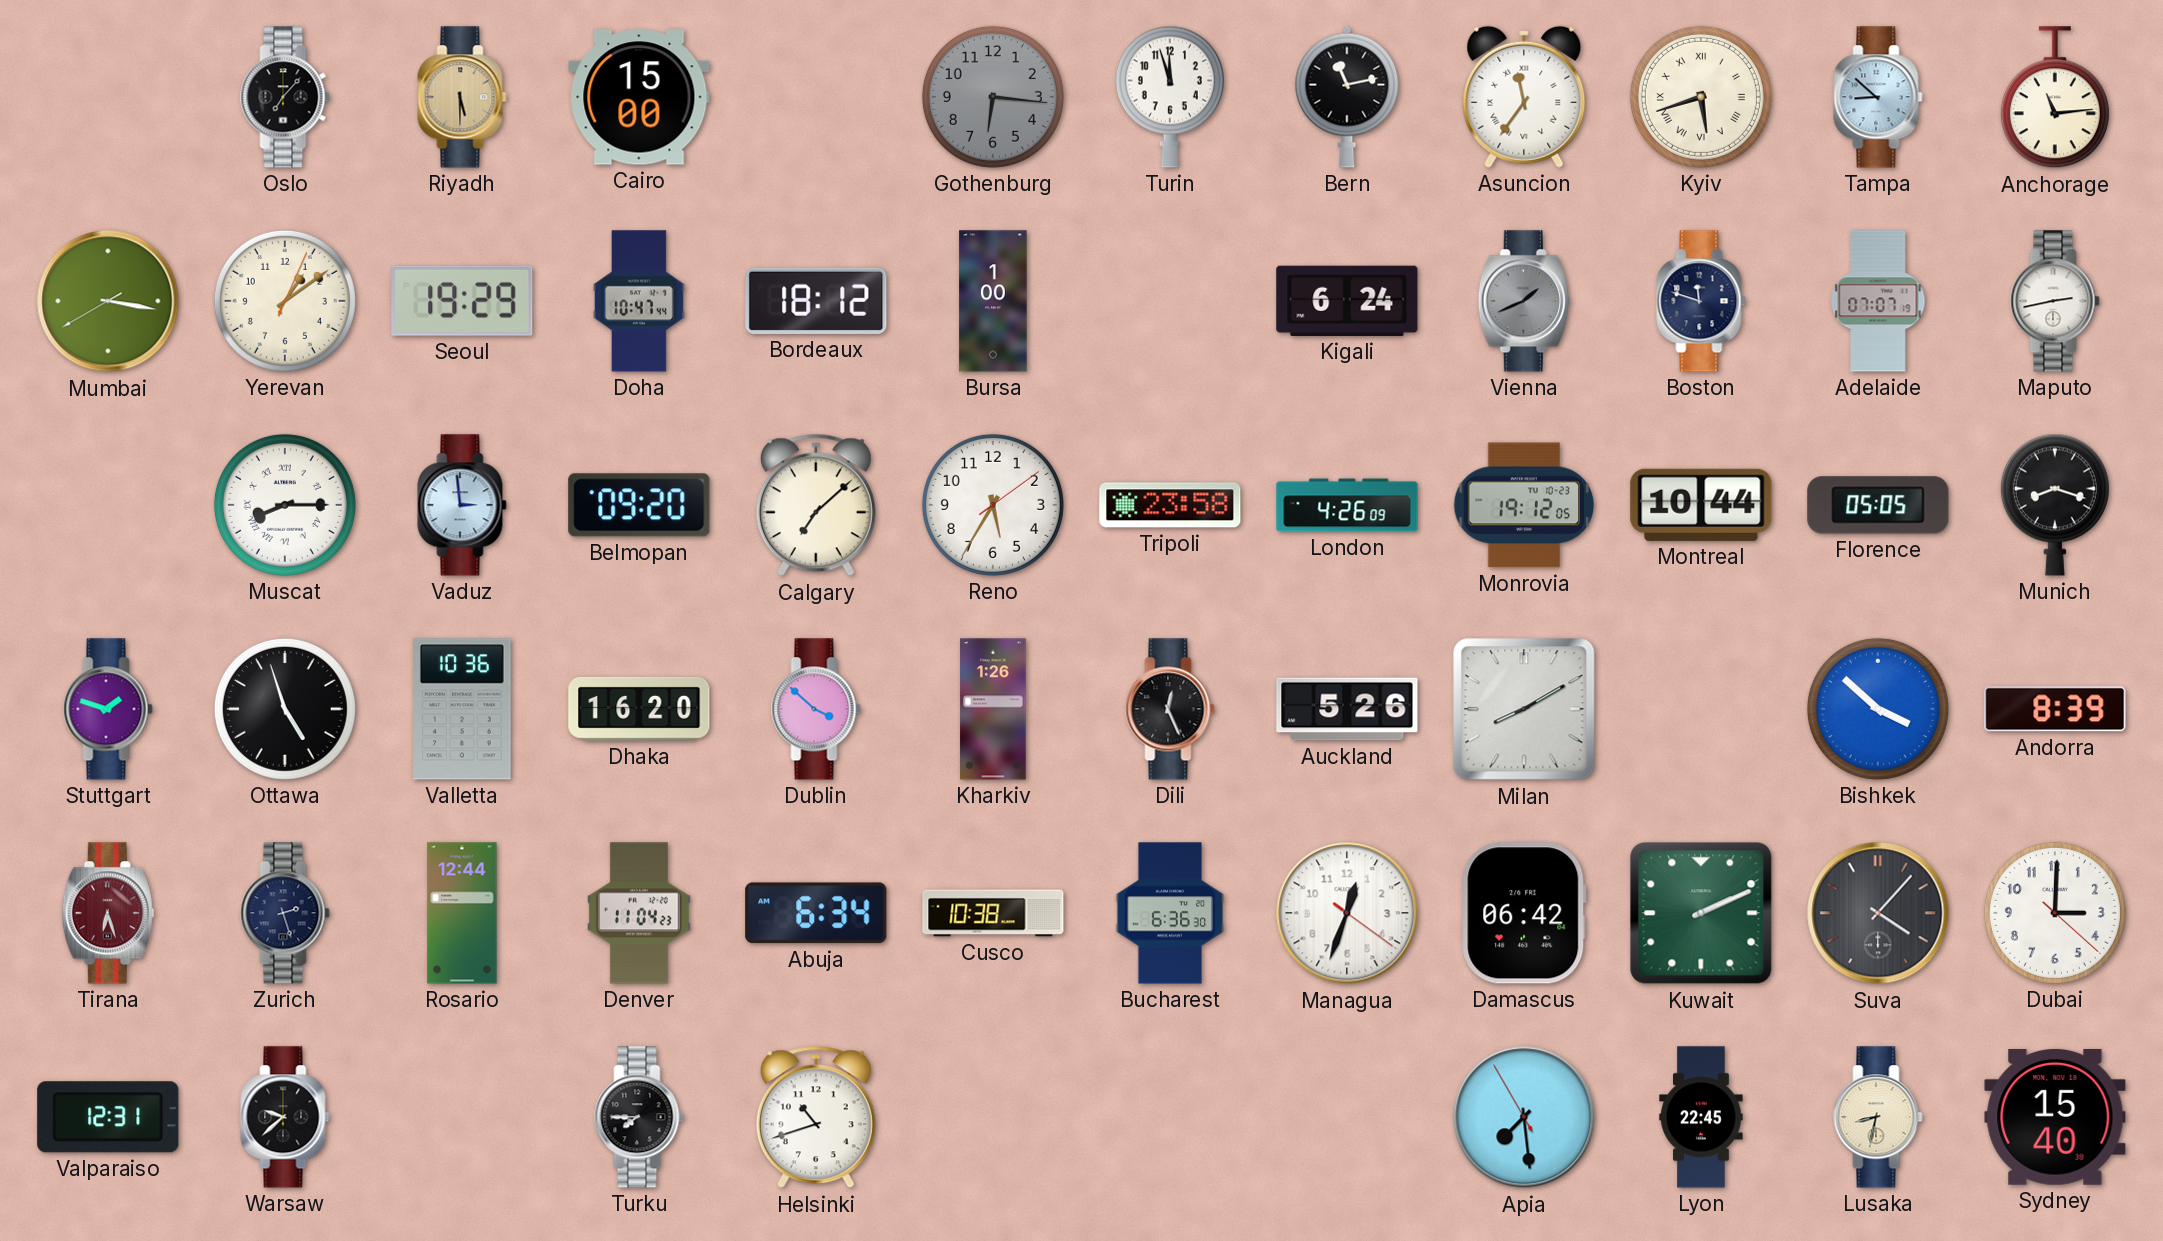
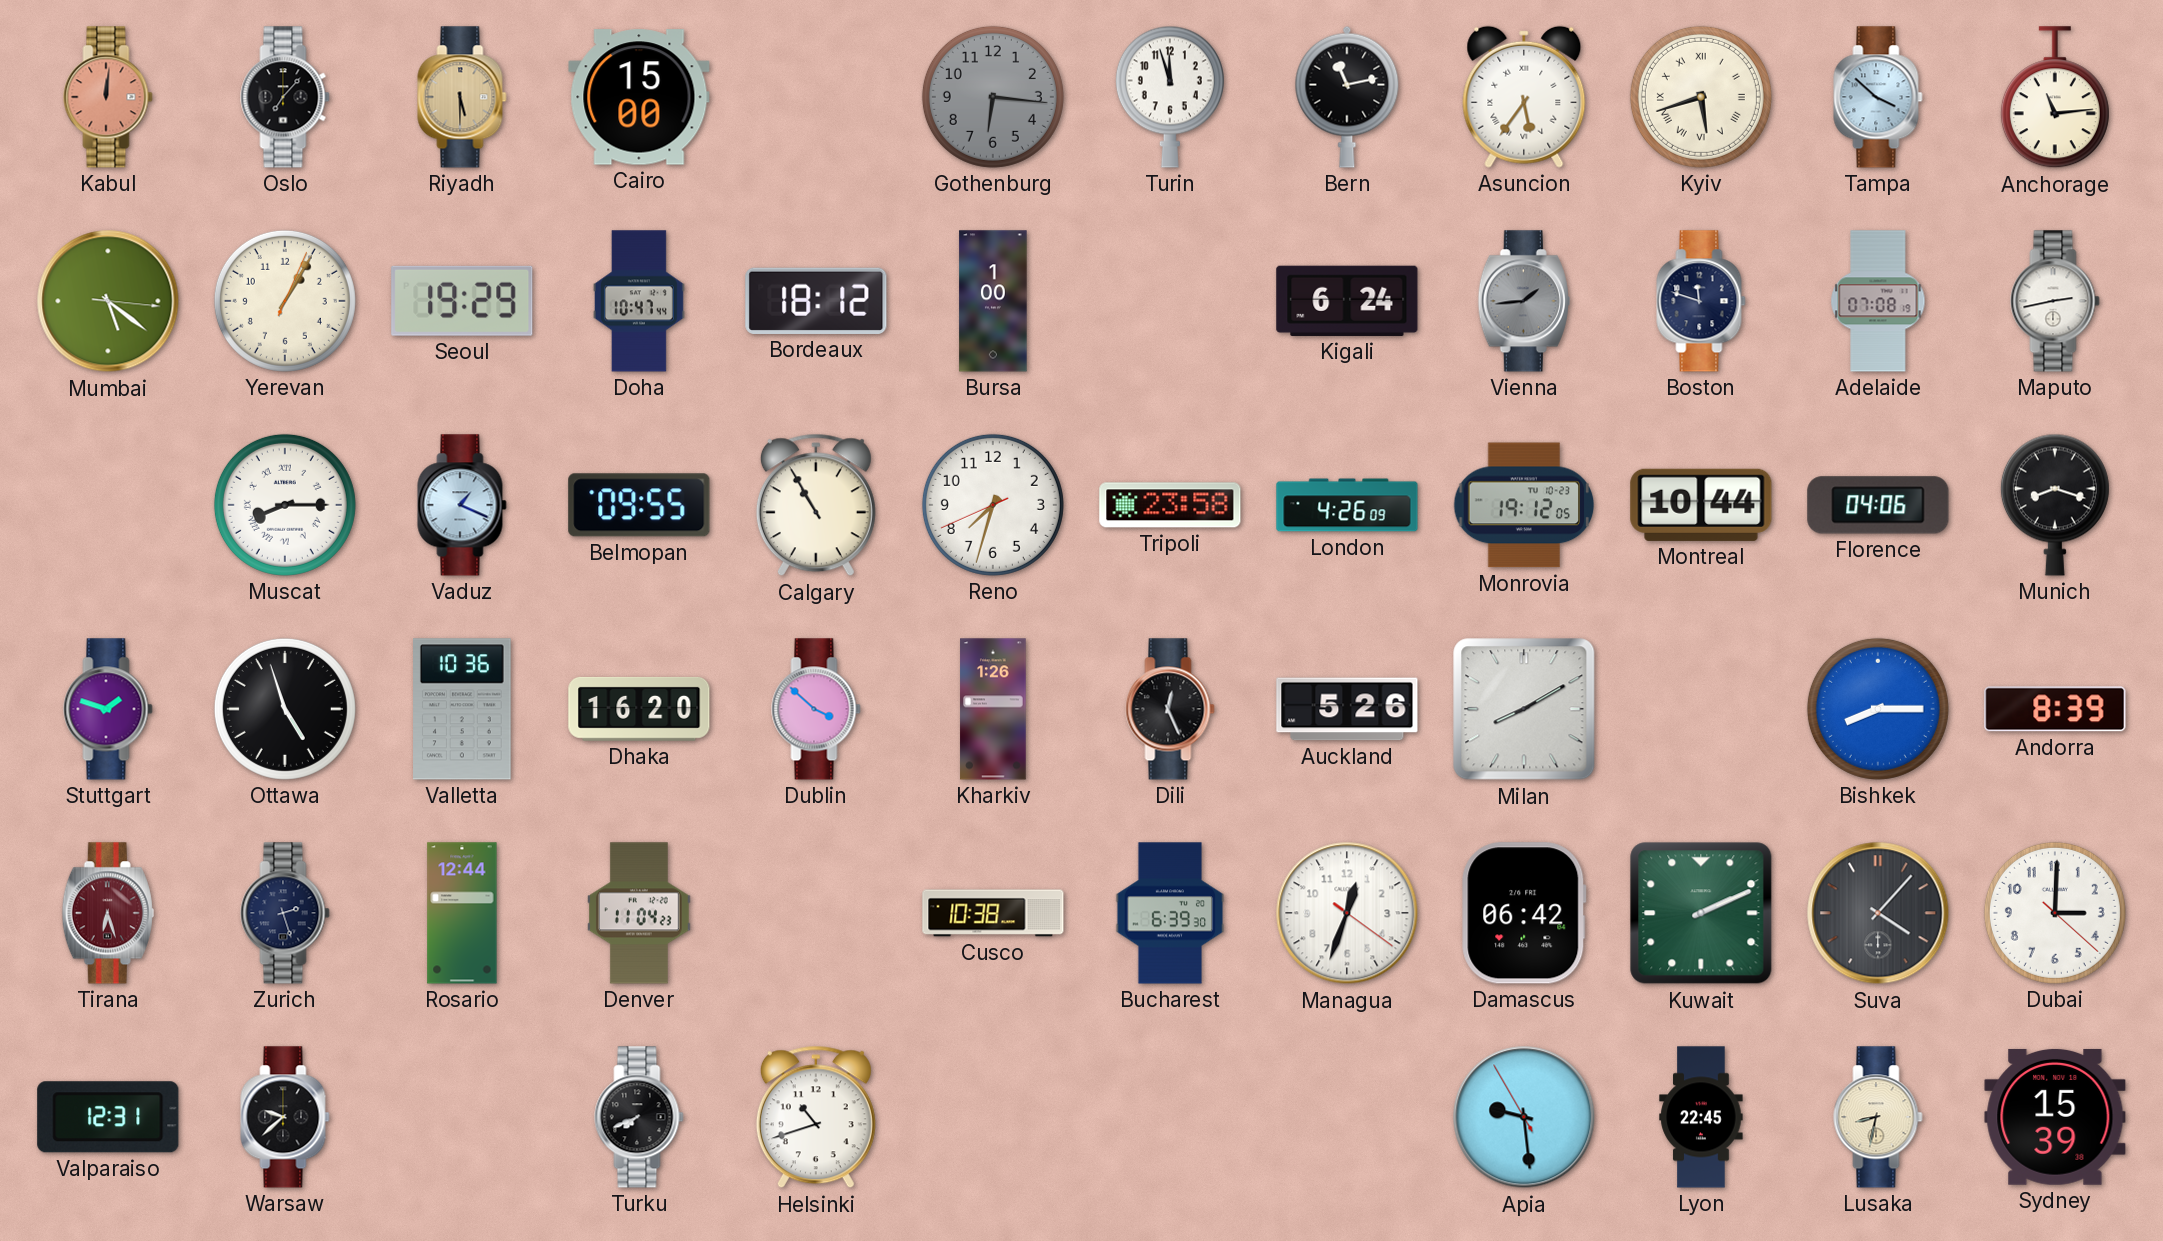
Kabul: none -> 12:01 (108, 97)
Asuncion: 11:36 -> 5:36 (1524, 97)
Tampa: 8:52 -> 3:52 (1878, 97)
Mumbai: 3:16 -> 5:21 (108, 301)
Yerevan: 1:09 -> 1:05 (285, 301)
Vienna: 1:41 -> 1:44 (1524, 301)
Adelaide: 07:07 -> 07:08 (1878, 301)
Vaduz: 2:59 -> 1:19 (462, 505)
Belmopan: 09:20 -> 09:55 (639, 505)
Calgary: 7:08 -> 10:55 (816, 505)
Reno: 5:35 -> 7:32 (993, 505)
Florence: 05:05 -> 04:06 (1878, 505)
Bishkek: 3:52 -> 8:15 (1878, 709)
Abuja: 6:34 -> none (816, 913)
Bucharest: 6:36 -> 6:39 (1170, 913)
Turku: 7:45 -> 7:41 (639, 1117)
Apia: 7:28 -> 9:28 (1524, 1117)
Sydney: 15:40 -> 15:39 (2055, 1117)
